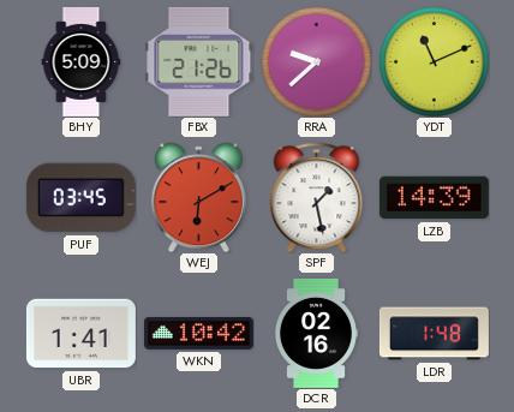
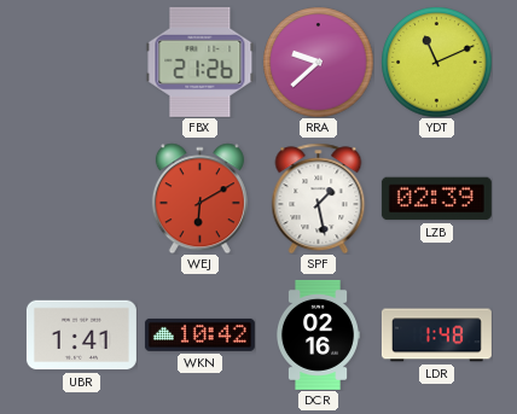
BHY: 5:09 -> none (82, 61)
PUF: 03:45 -> none (80, 198)
LZB: 14:39 -> 02:39 (436, 199)
